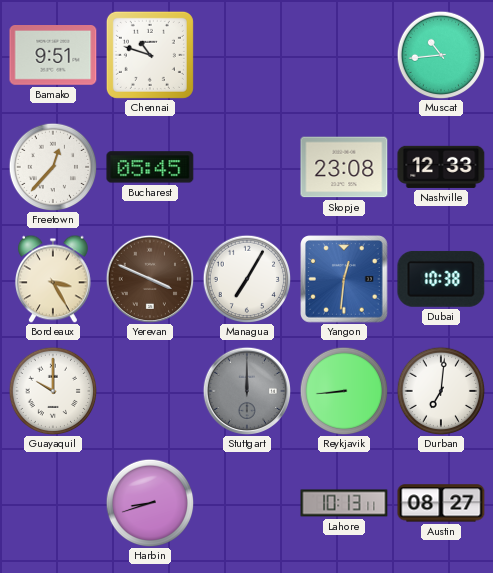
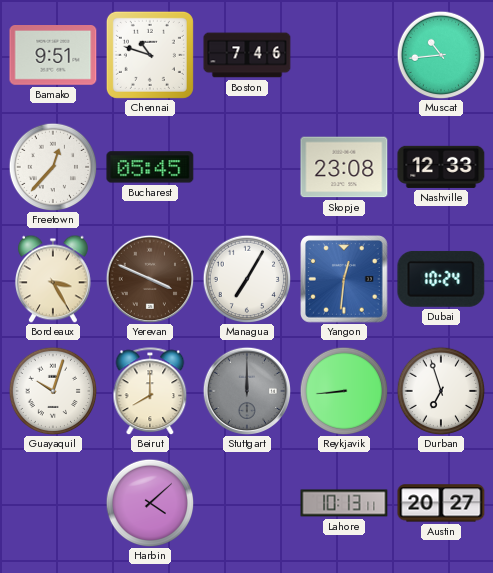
Boston: none -> 7:46 (247, 55)
Dubai: 10:38 -> 10:24 (441, 279)
Guayaquil: 10:00 -> 10:03 (53, 391)
Beirut: none -> 8:00 (150, 391)
Durban: 7:01 -> 6:57 (441, 391)
Harbin: 8:42 -> 4:08 (150, 503)
Austin: 08:27 -> 20:27 (441, 503)
